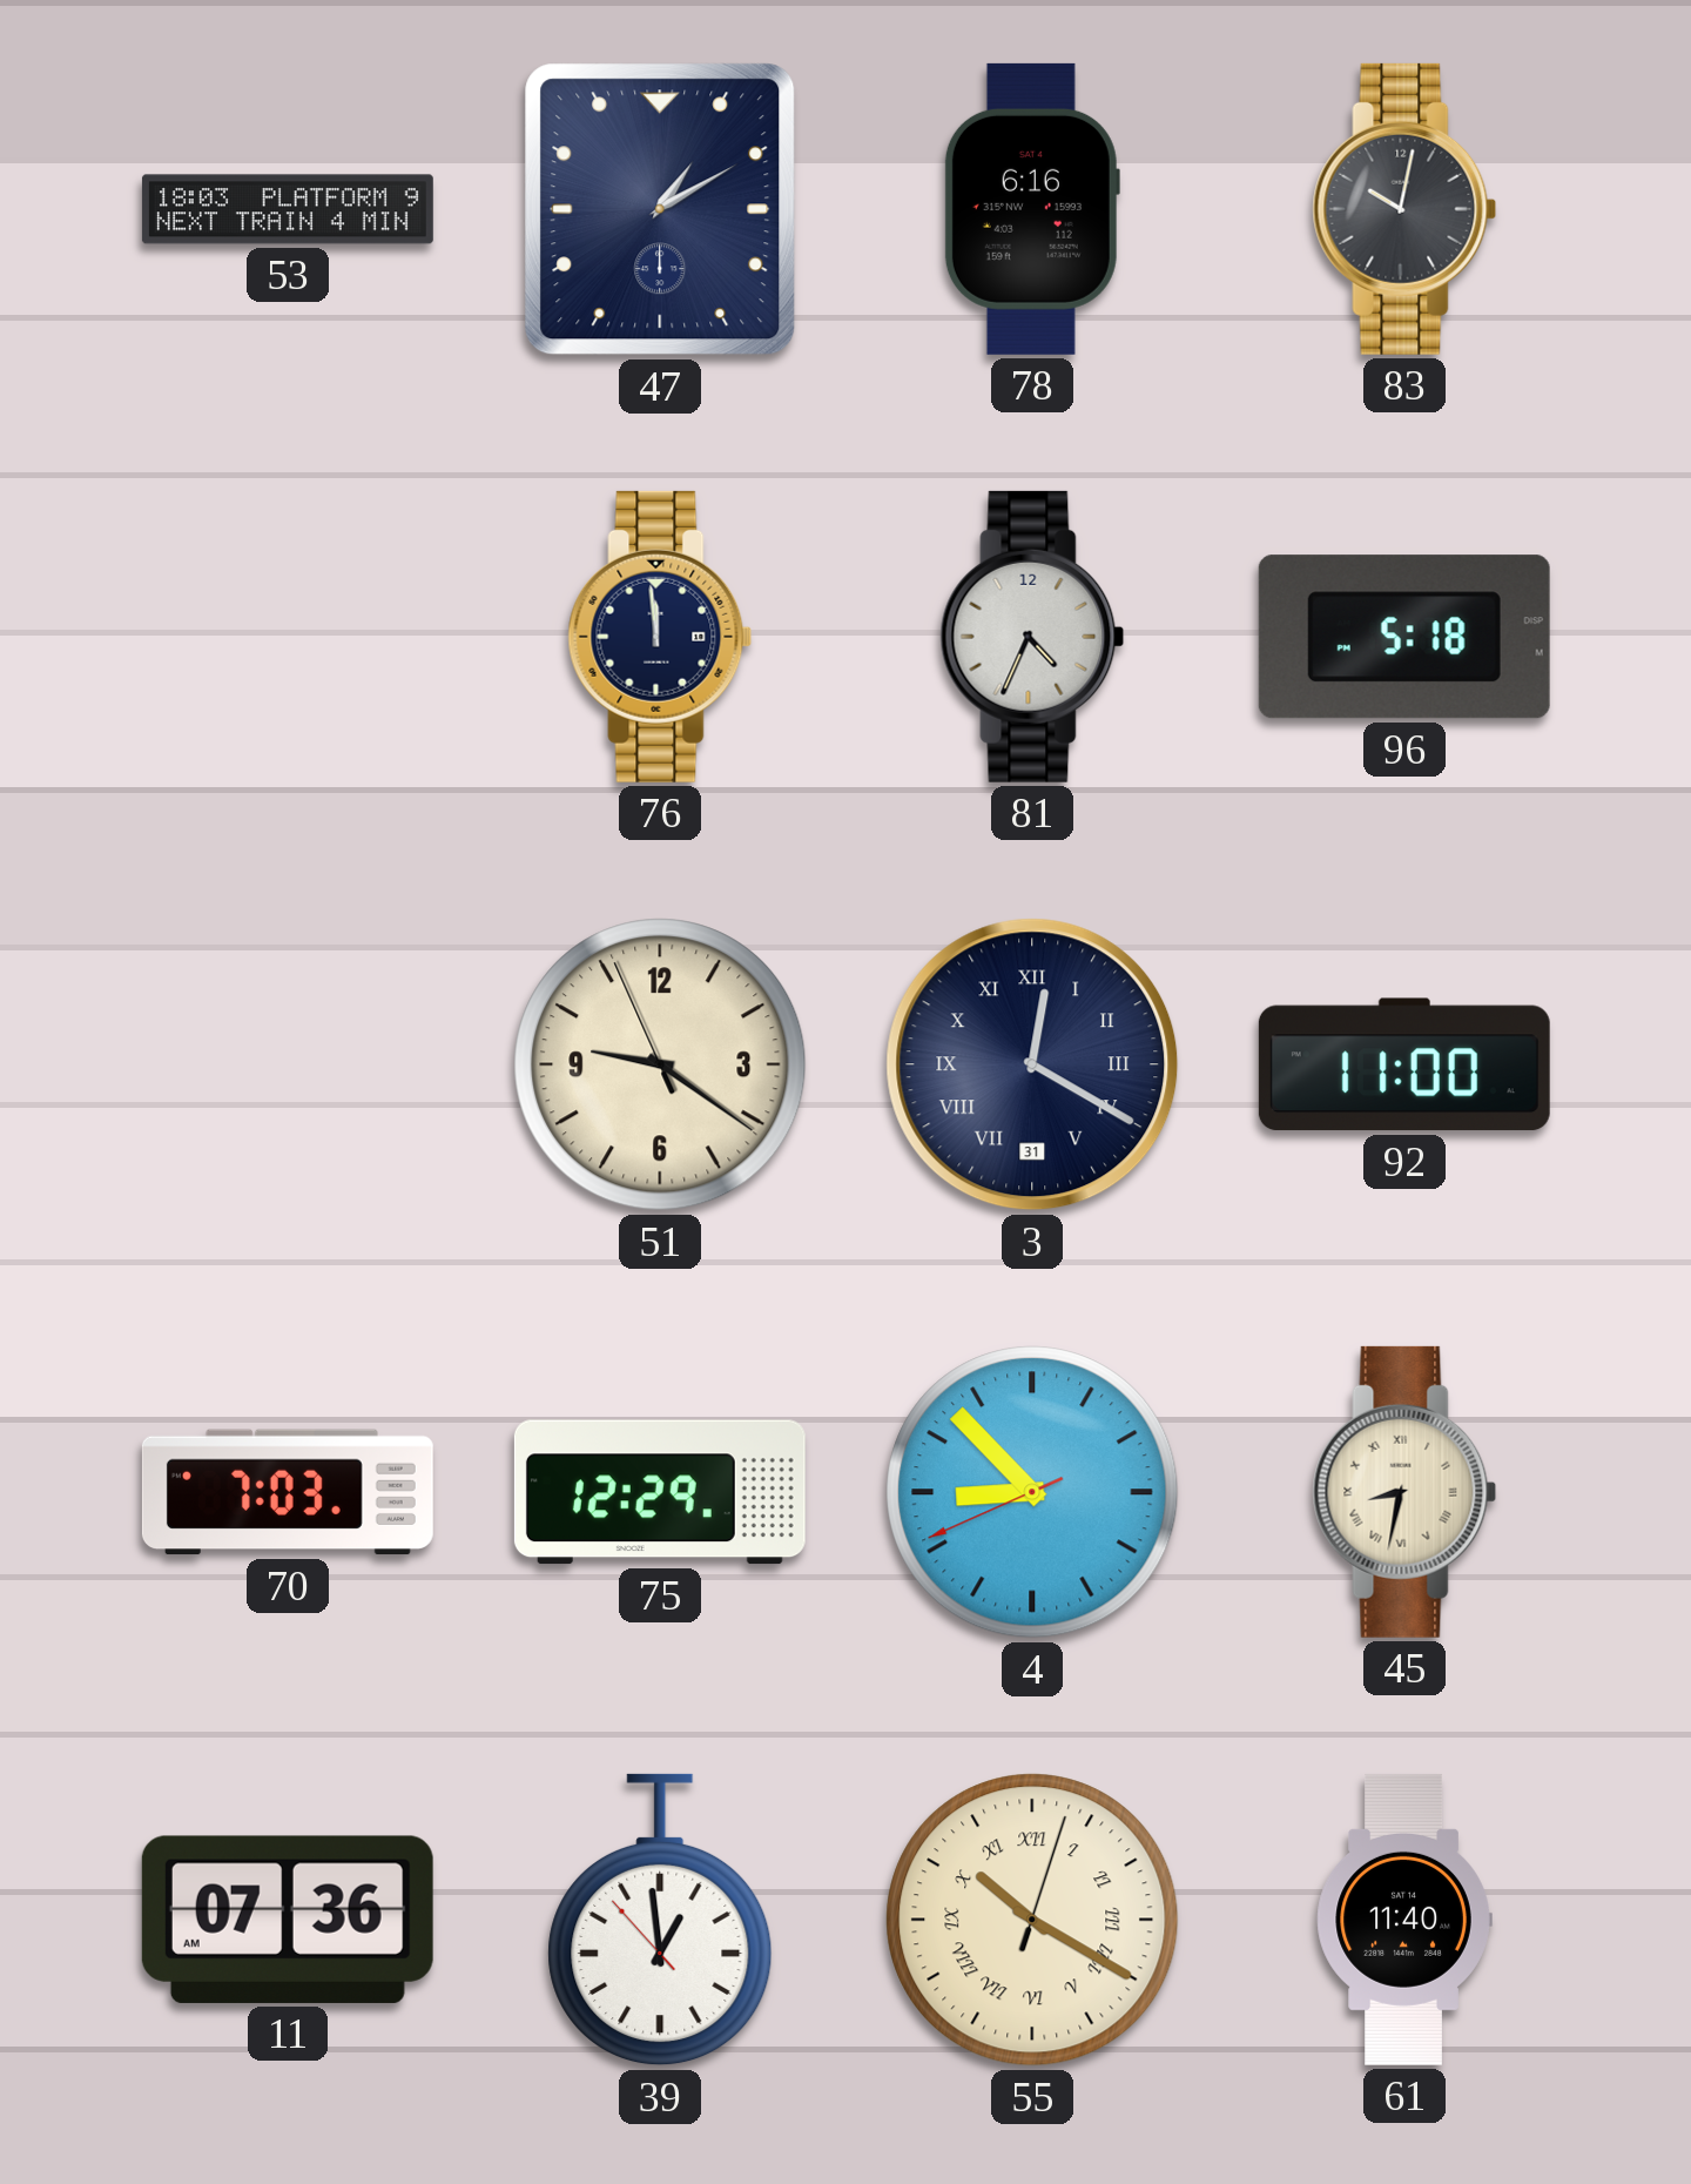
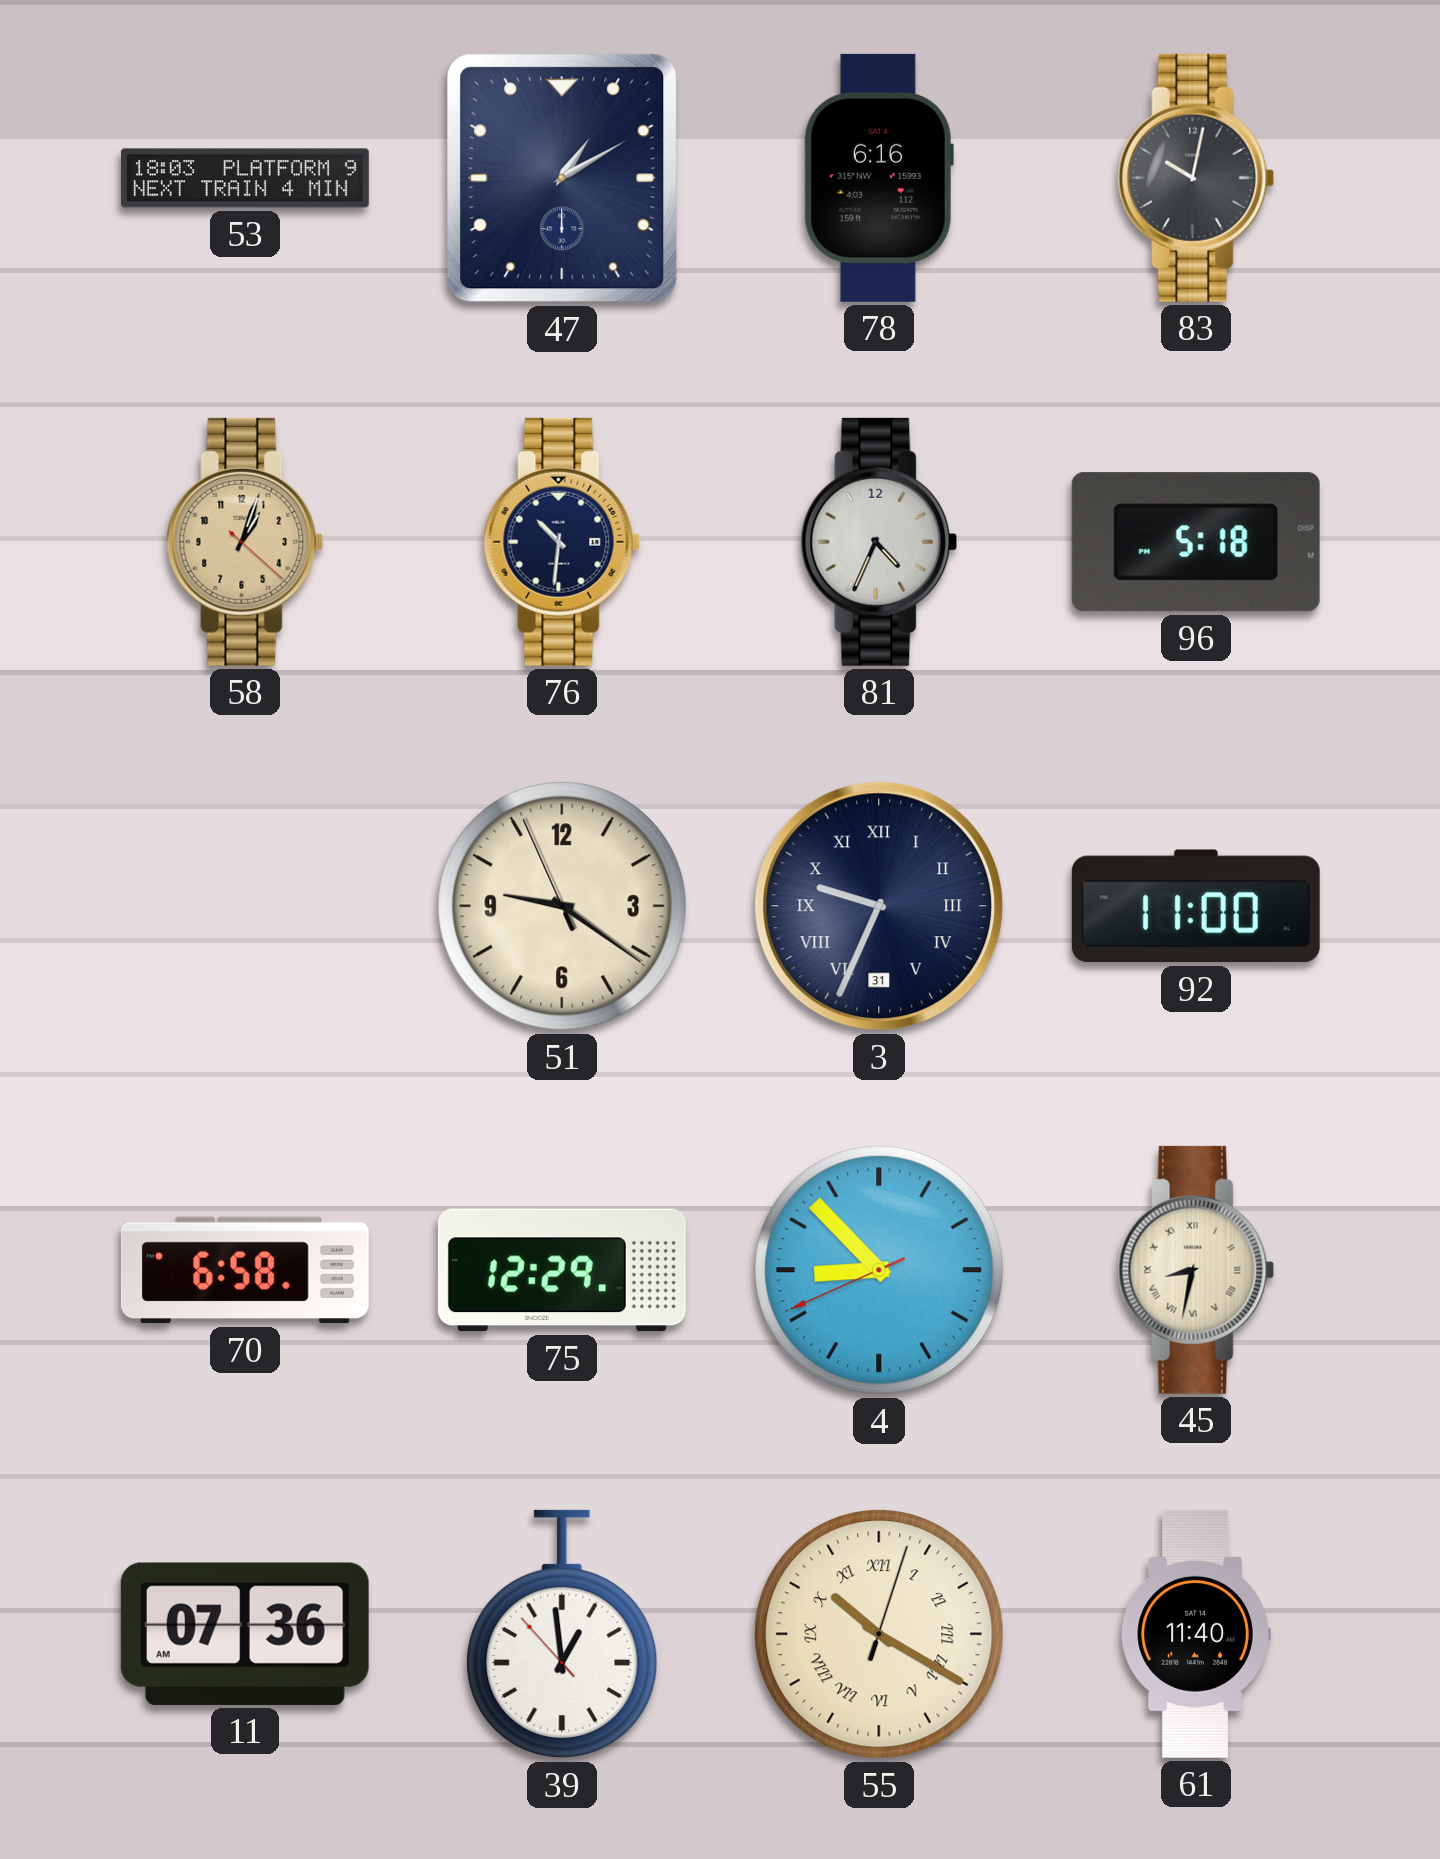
58: none -> 1:03 (245, 542)
76: 11:59 -> 10:31 (562, 542)
3: 12:20 -> 9:34 (879, 906)
70: 7:03 -> 6:58 (245, 1270)
